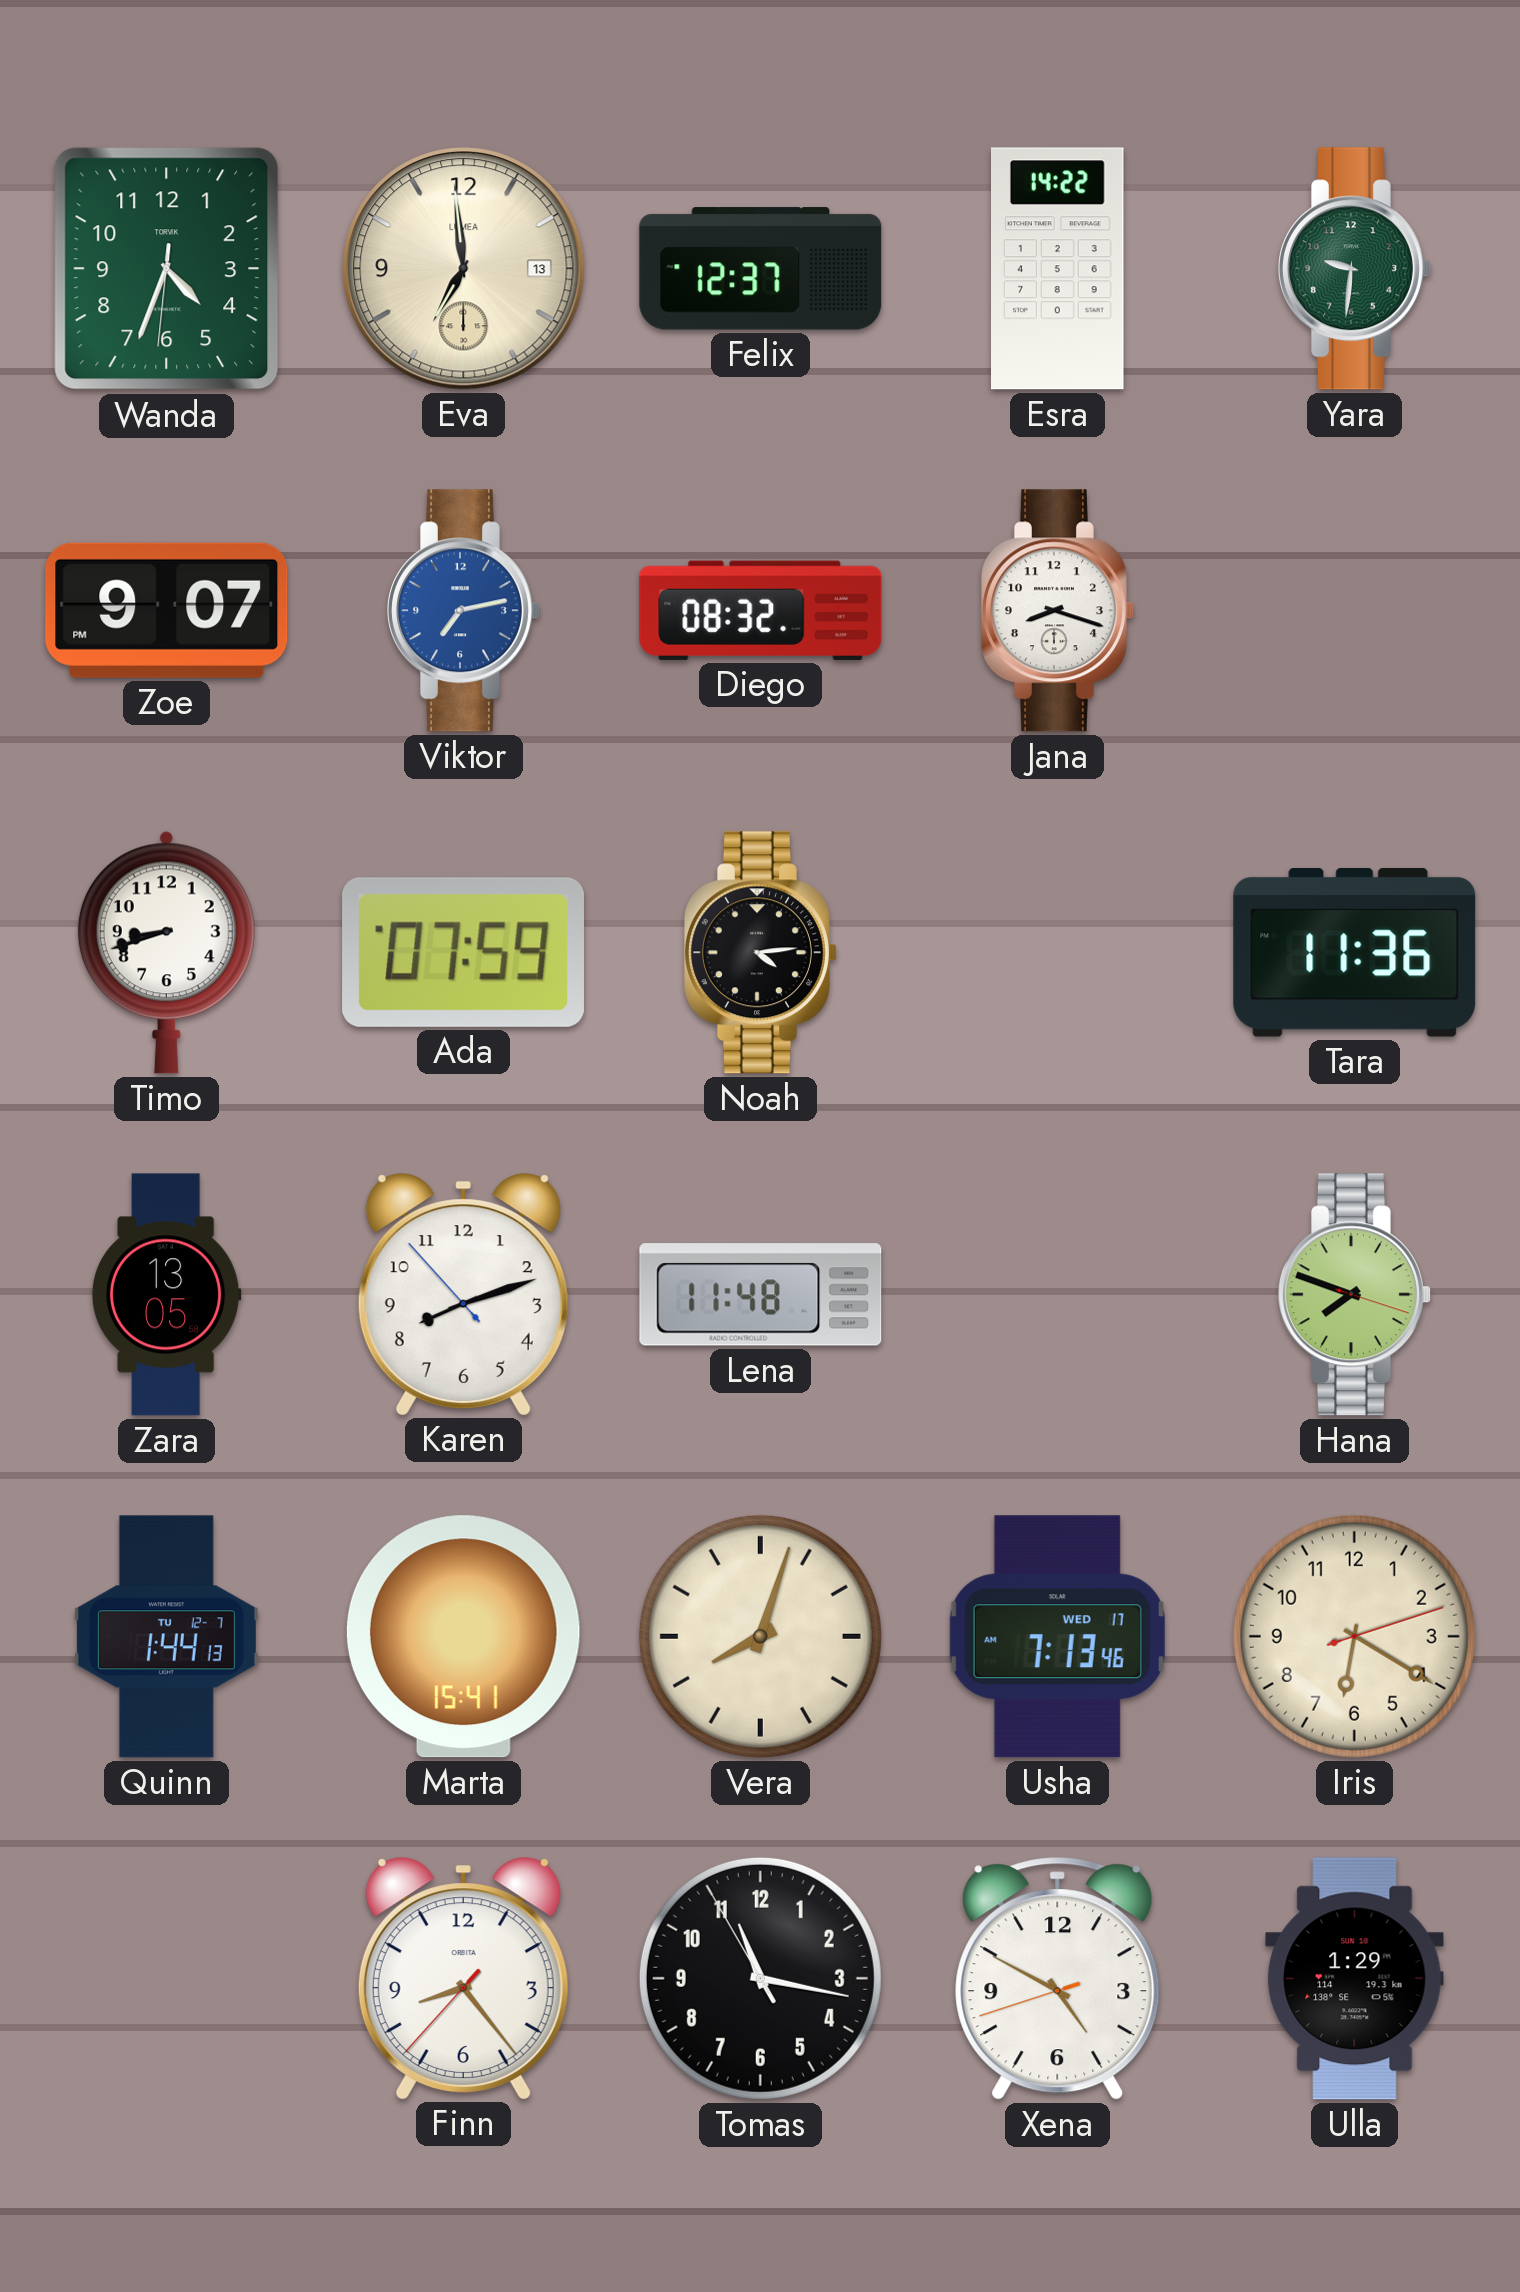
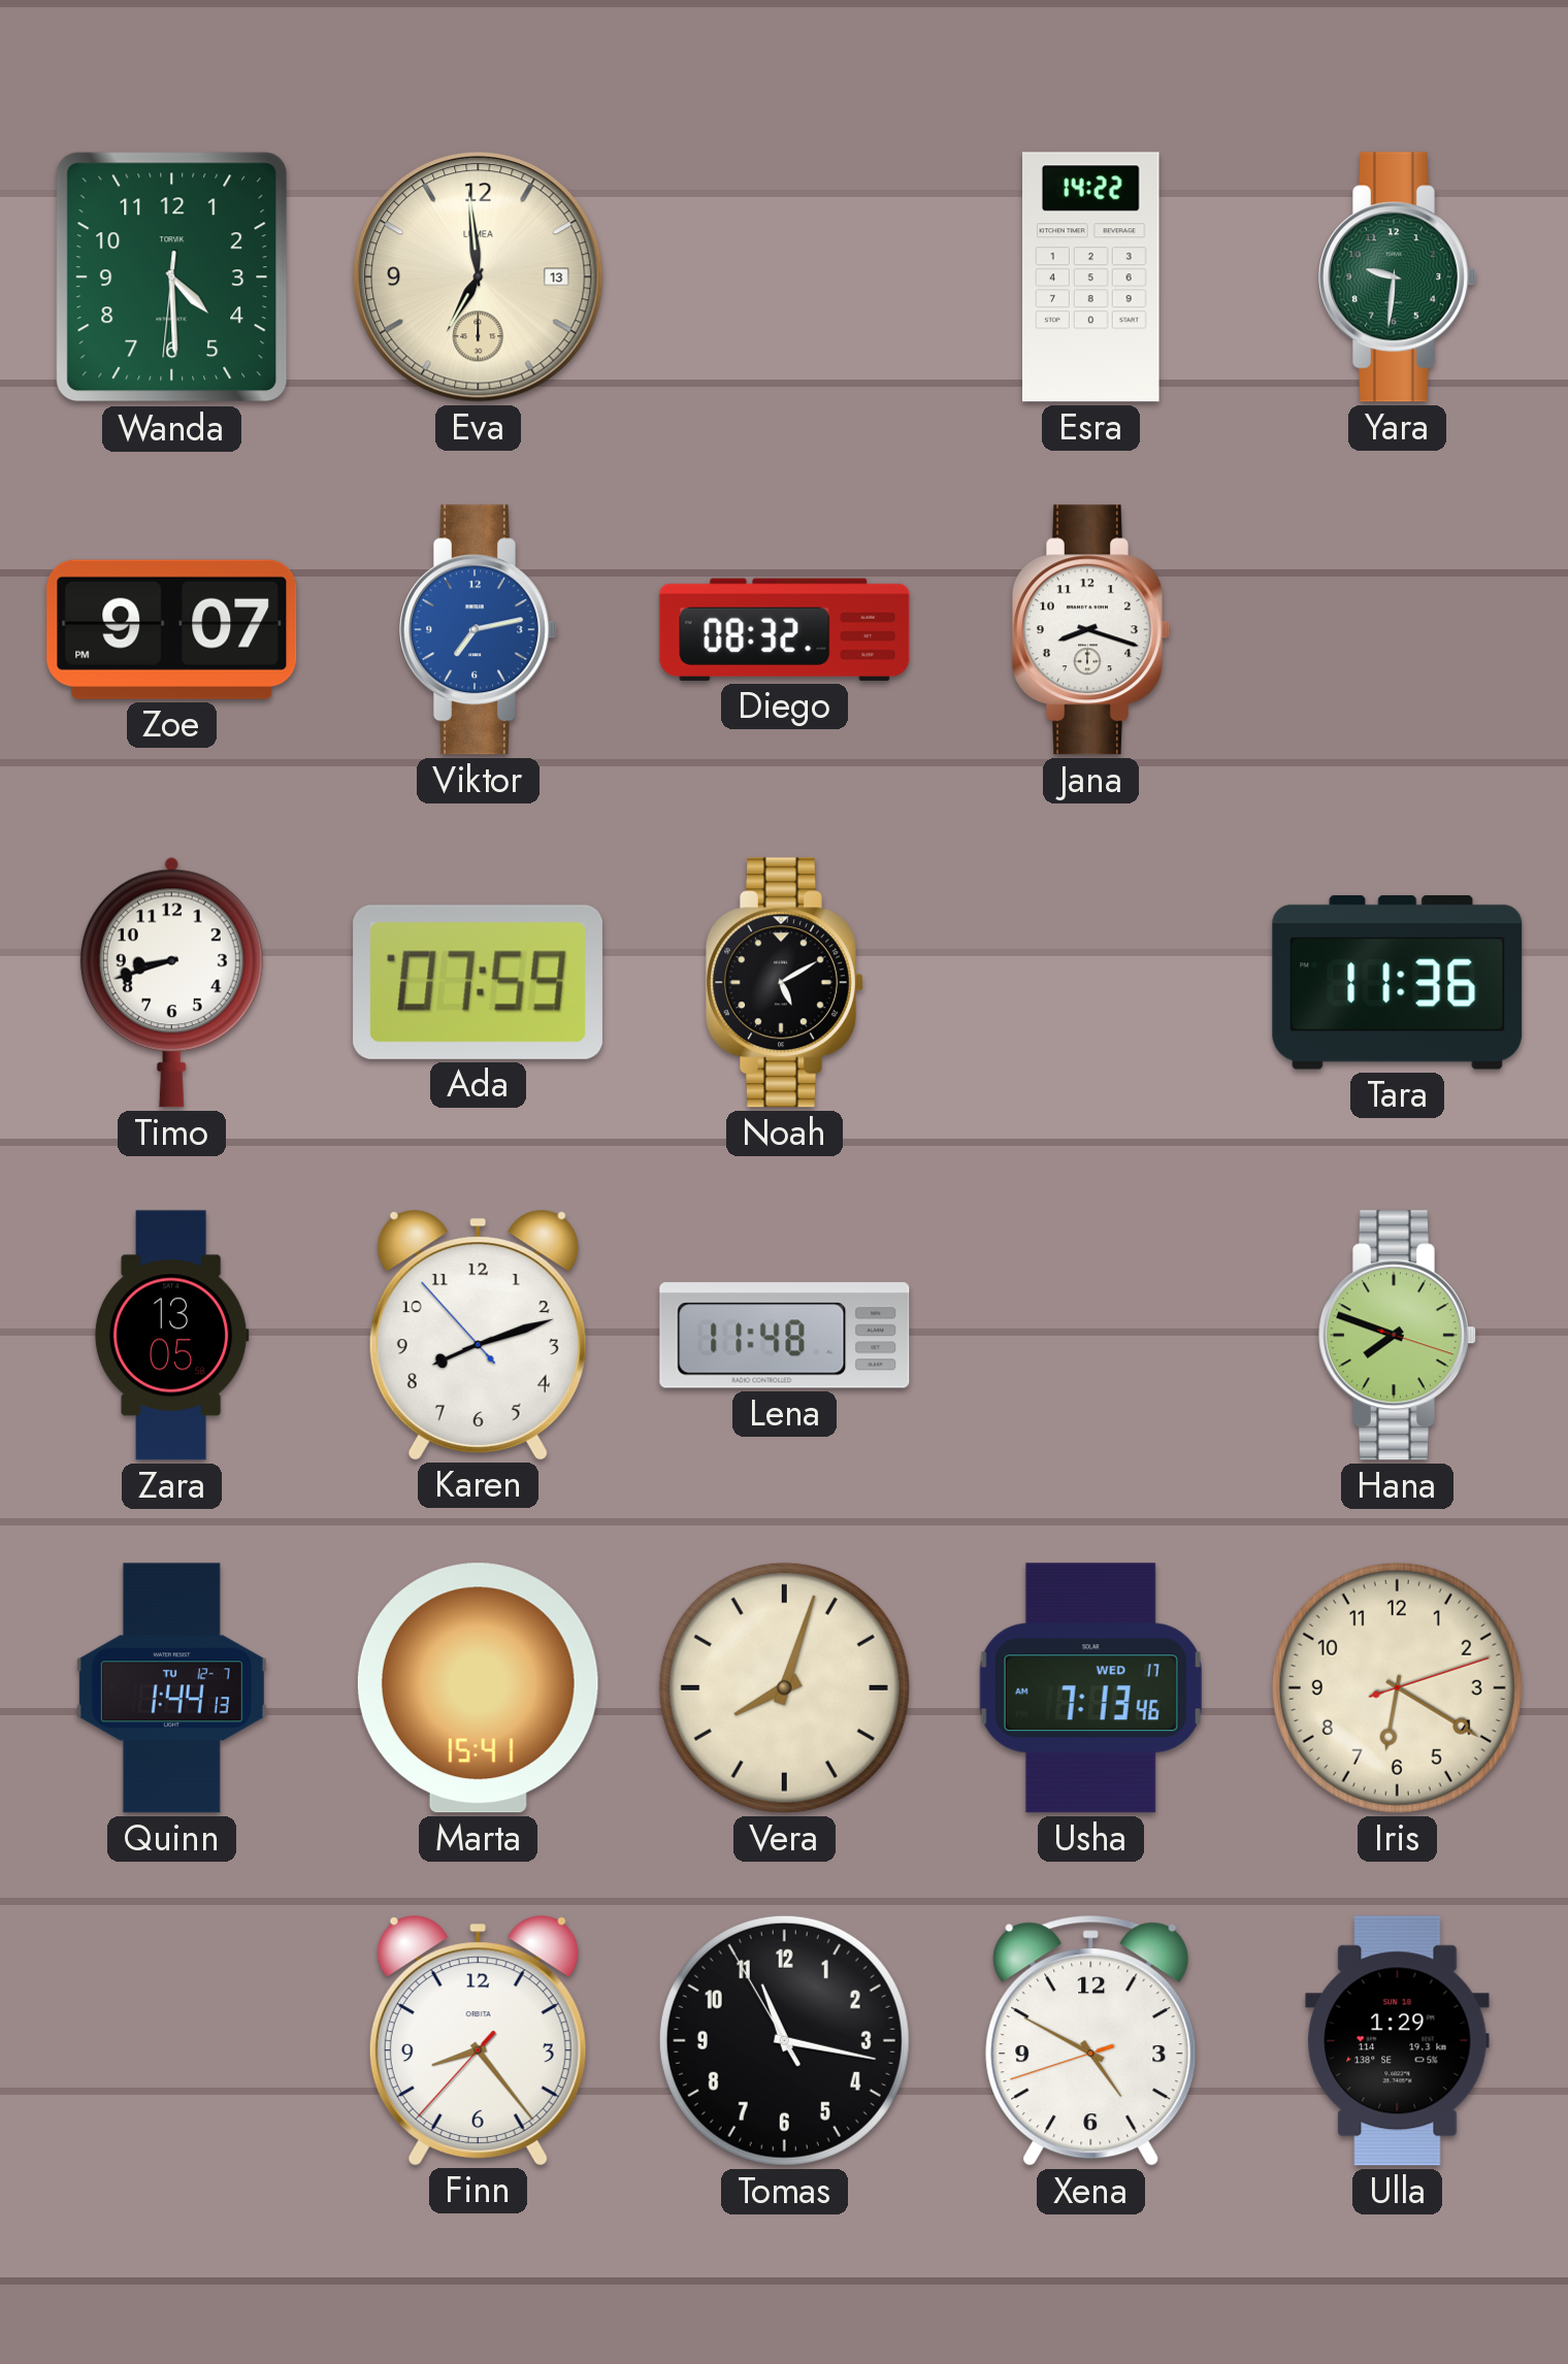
Wanda: 4:33 -> 4:29 (172, 277)
Felix: 12:37 -> none (761, 269)
Noah: 4:14 -> 5:10 (785, 983)
